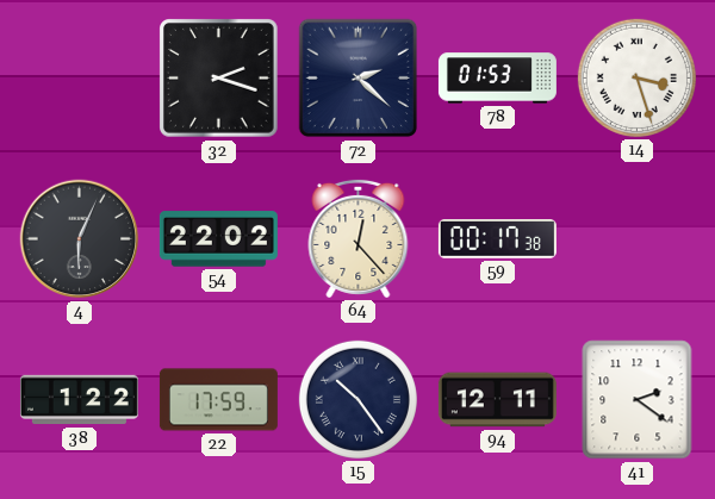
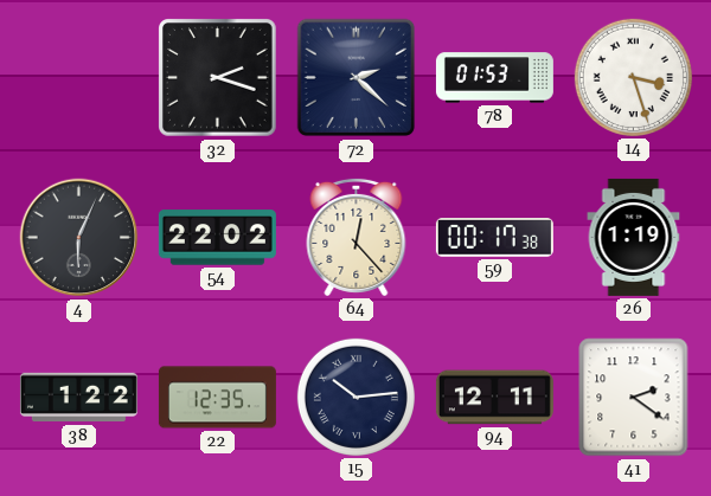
26: none -> 1:19 (634, 237)
22: 17:59 -> 12:35 (217, 398)
15: 10:24 -> 10:14 (355, 397)
